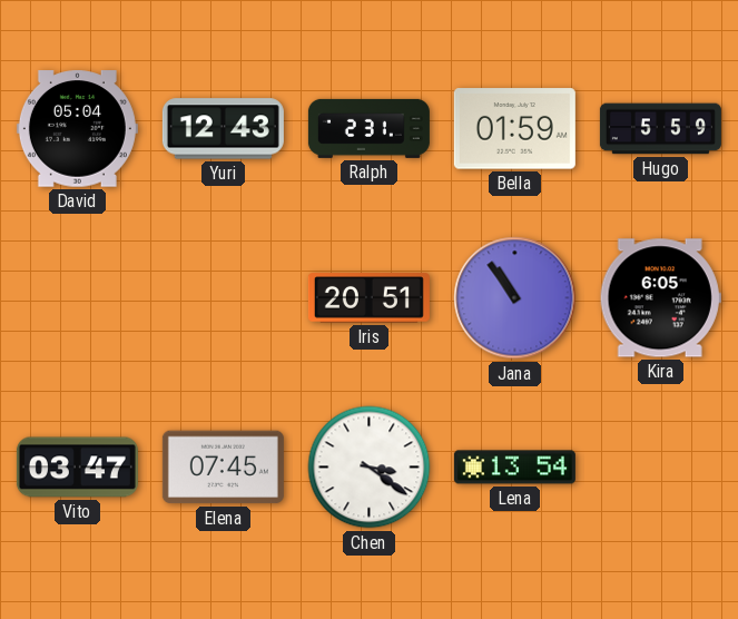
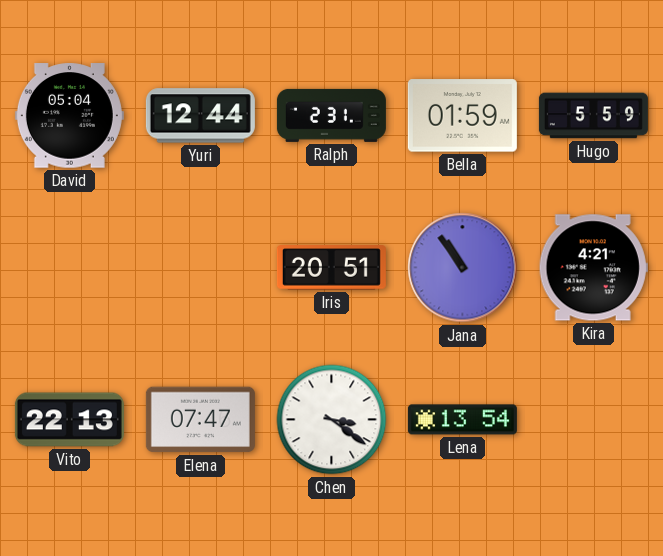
Yuri: 12:43 -> 12:44 (200, 116)
Kira: 6:05 -> 4:21 (593, 268)
Vito: 03:47 -> 22:13 (69, 420)
Elena: 07:45 -> 07:47 (200, 420)
